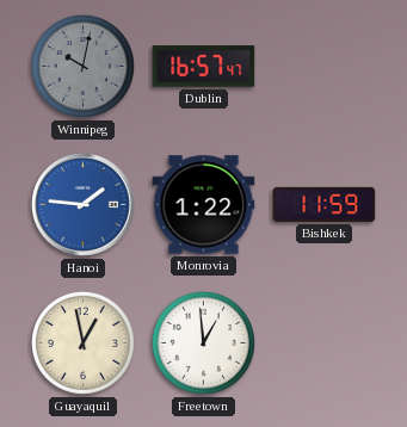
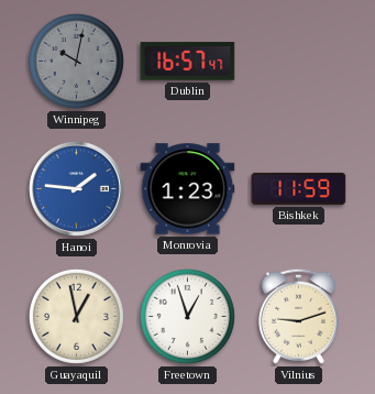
Monrovia: 1:22 -> 1:23 (188, 189)
Freetown: 12:59 -> 12:57 (187, 316)
Vilnius: none -> 9:12 (298, 316)
